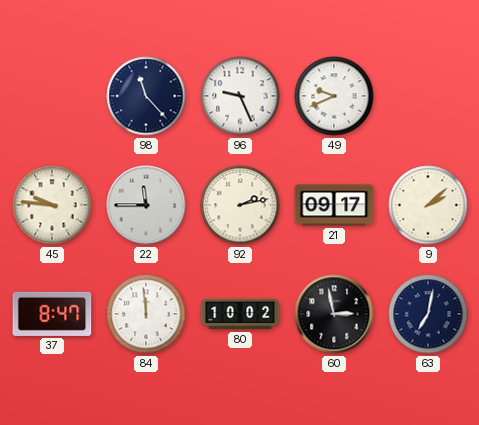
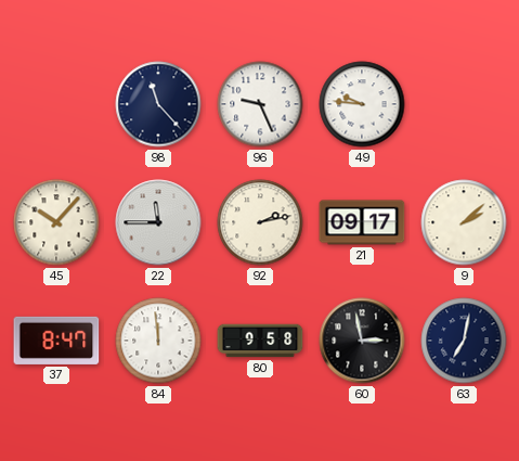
49: 9:41 -> 9:46 (362, 104)
45: 9:46 -> 10:07 (56, 222)
80: 10:02 -> 9:58 (260, 341)
